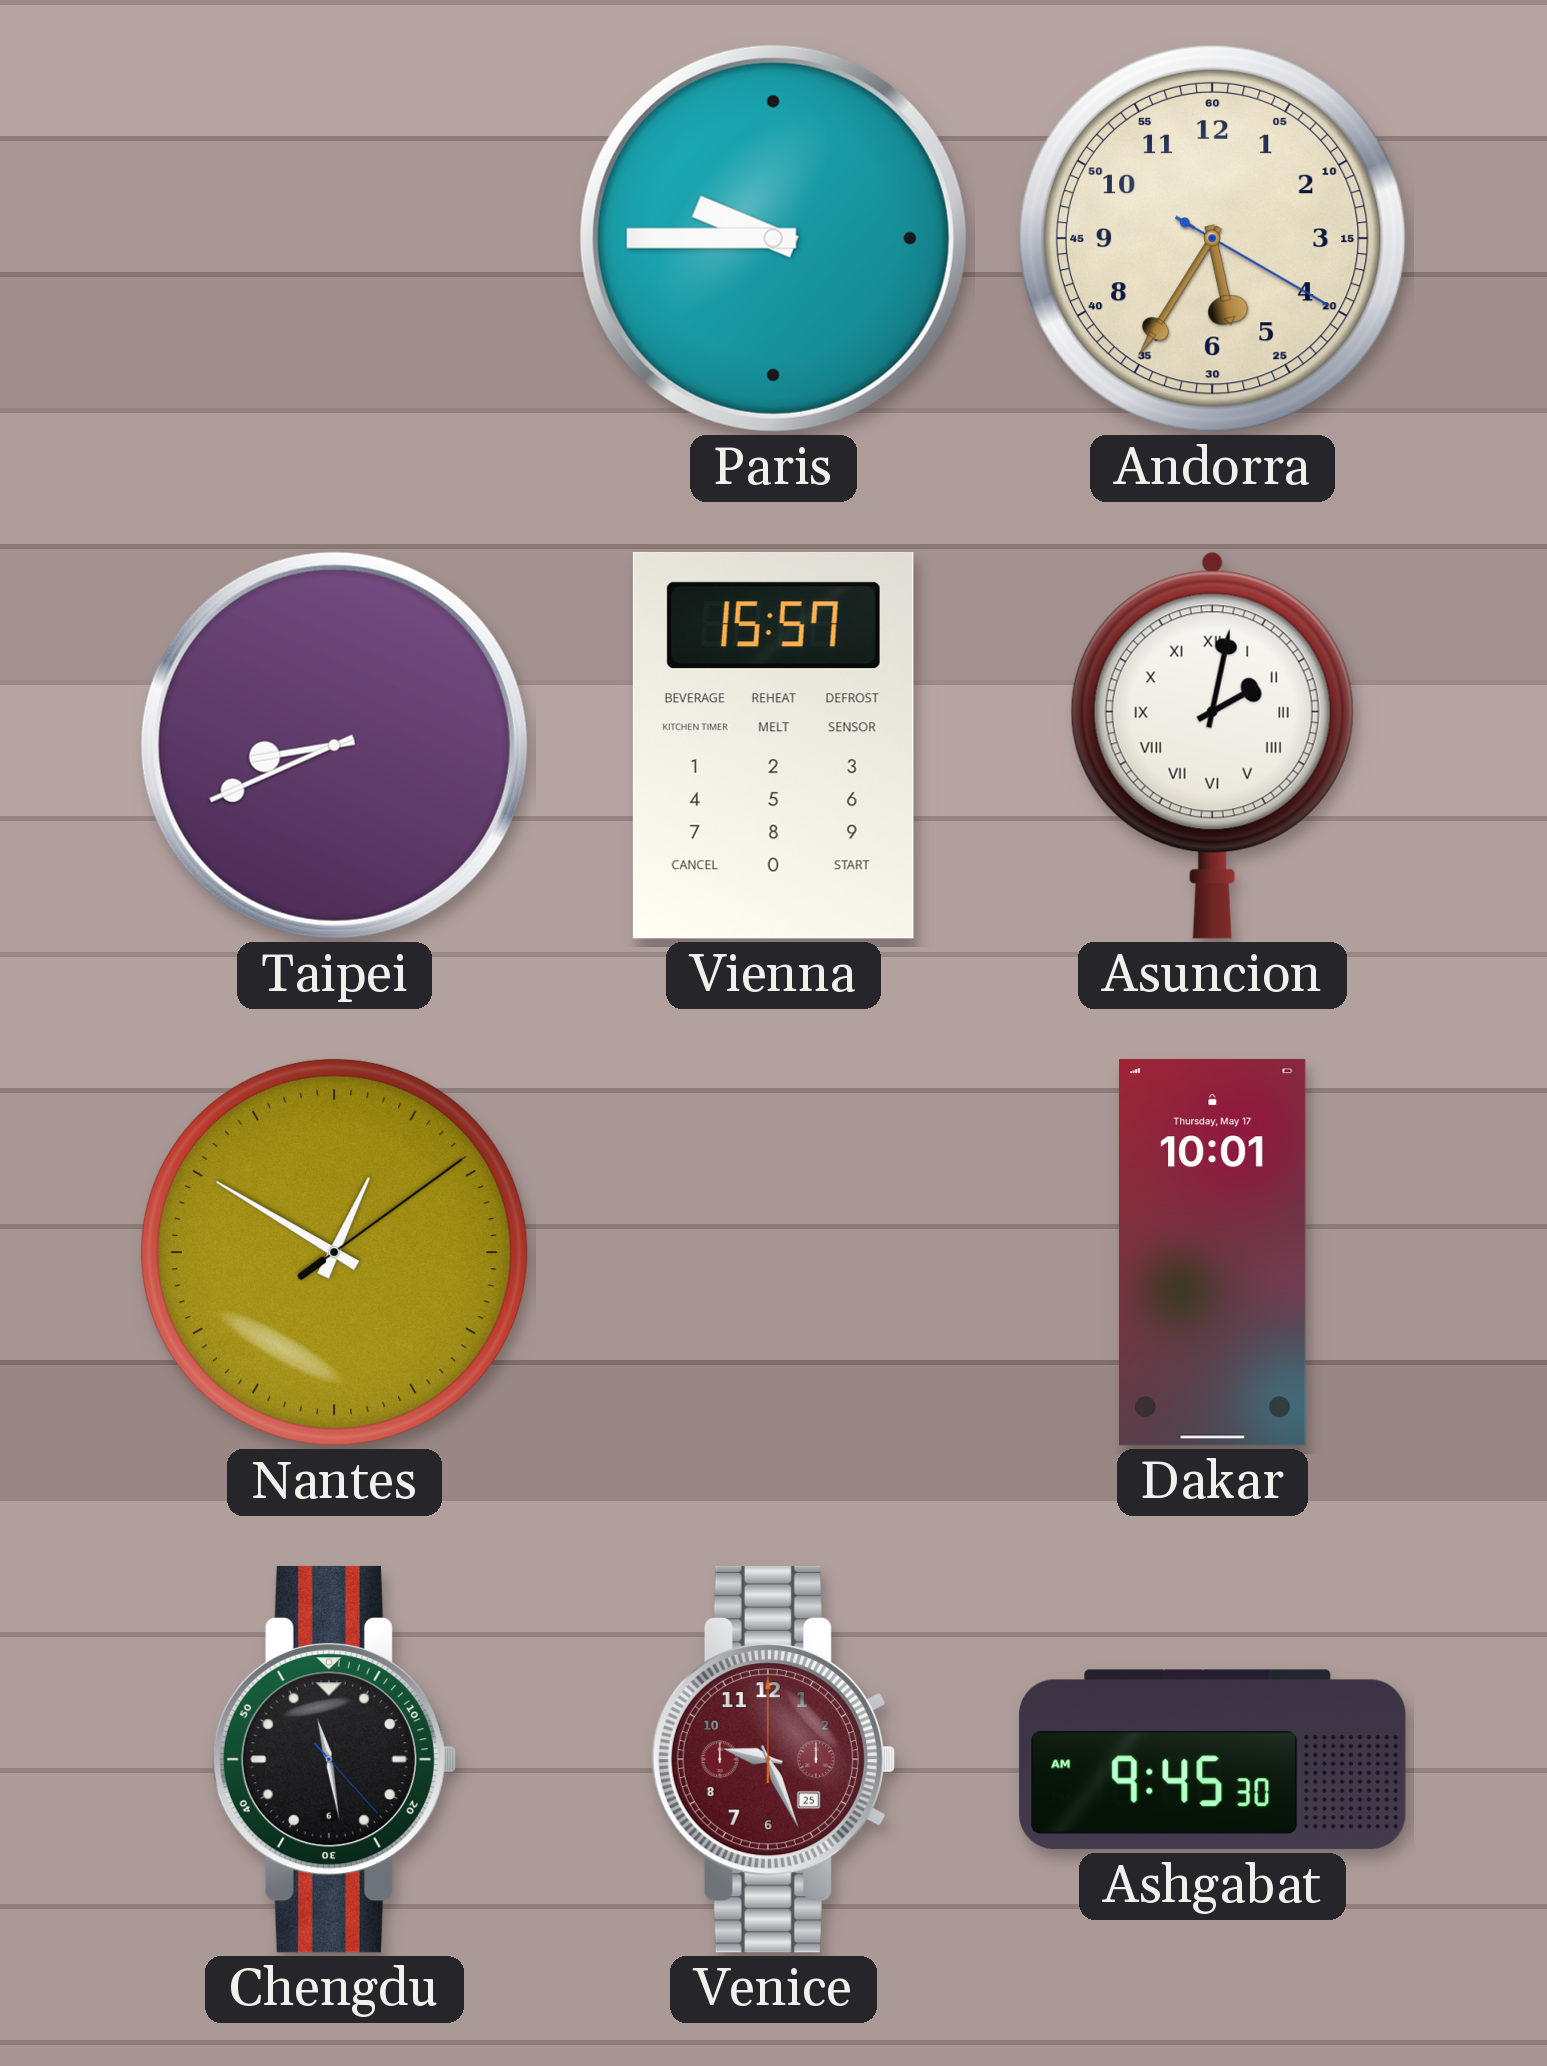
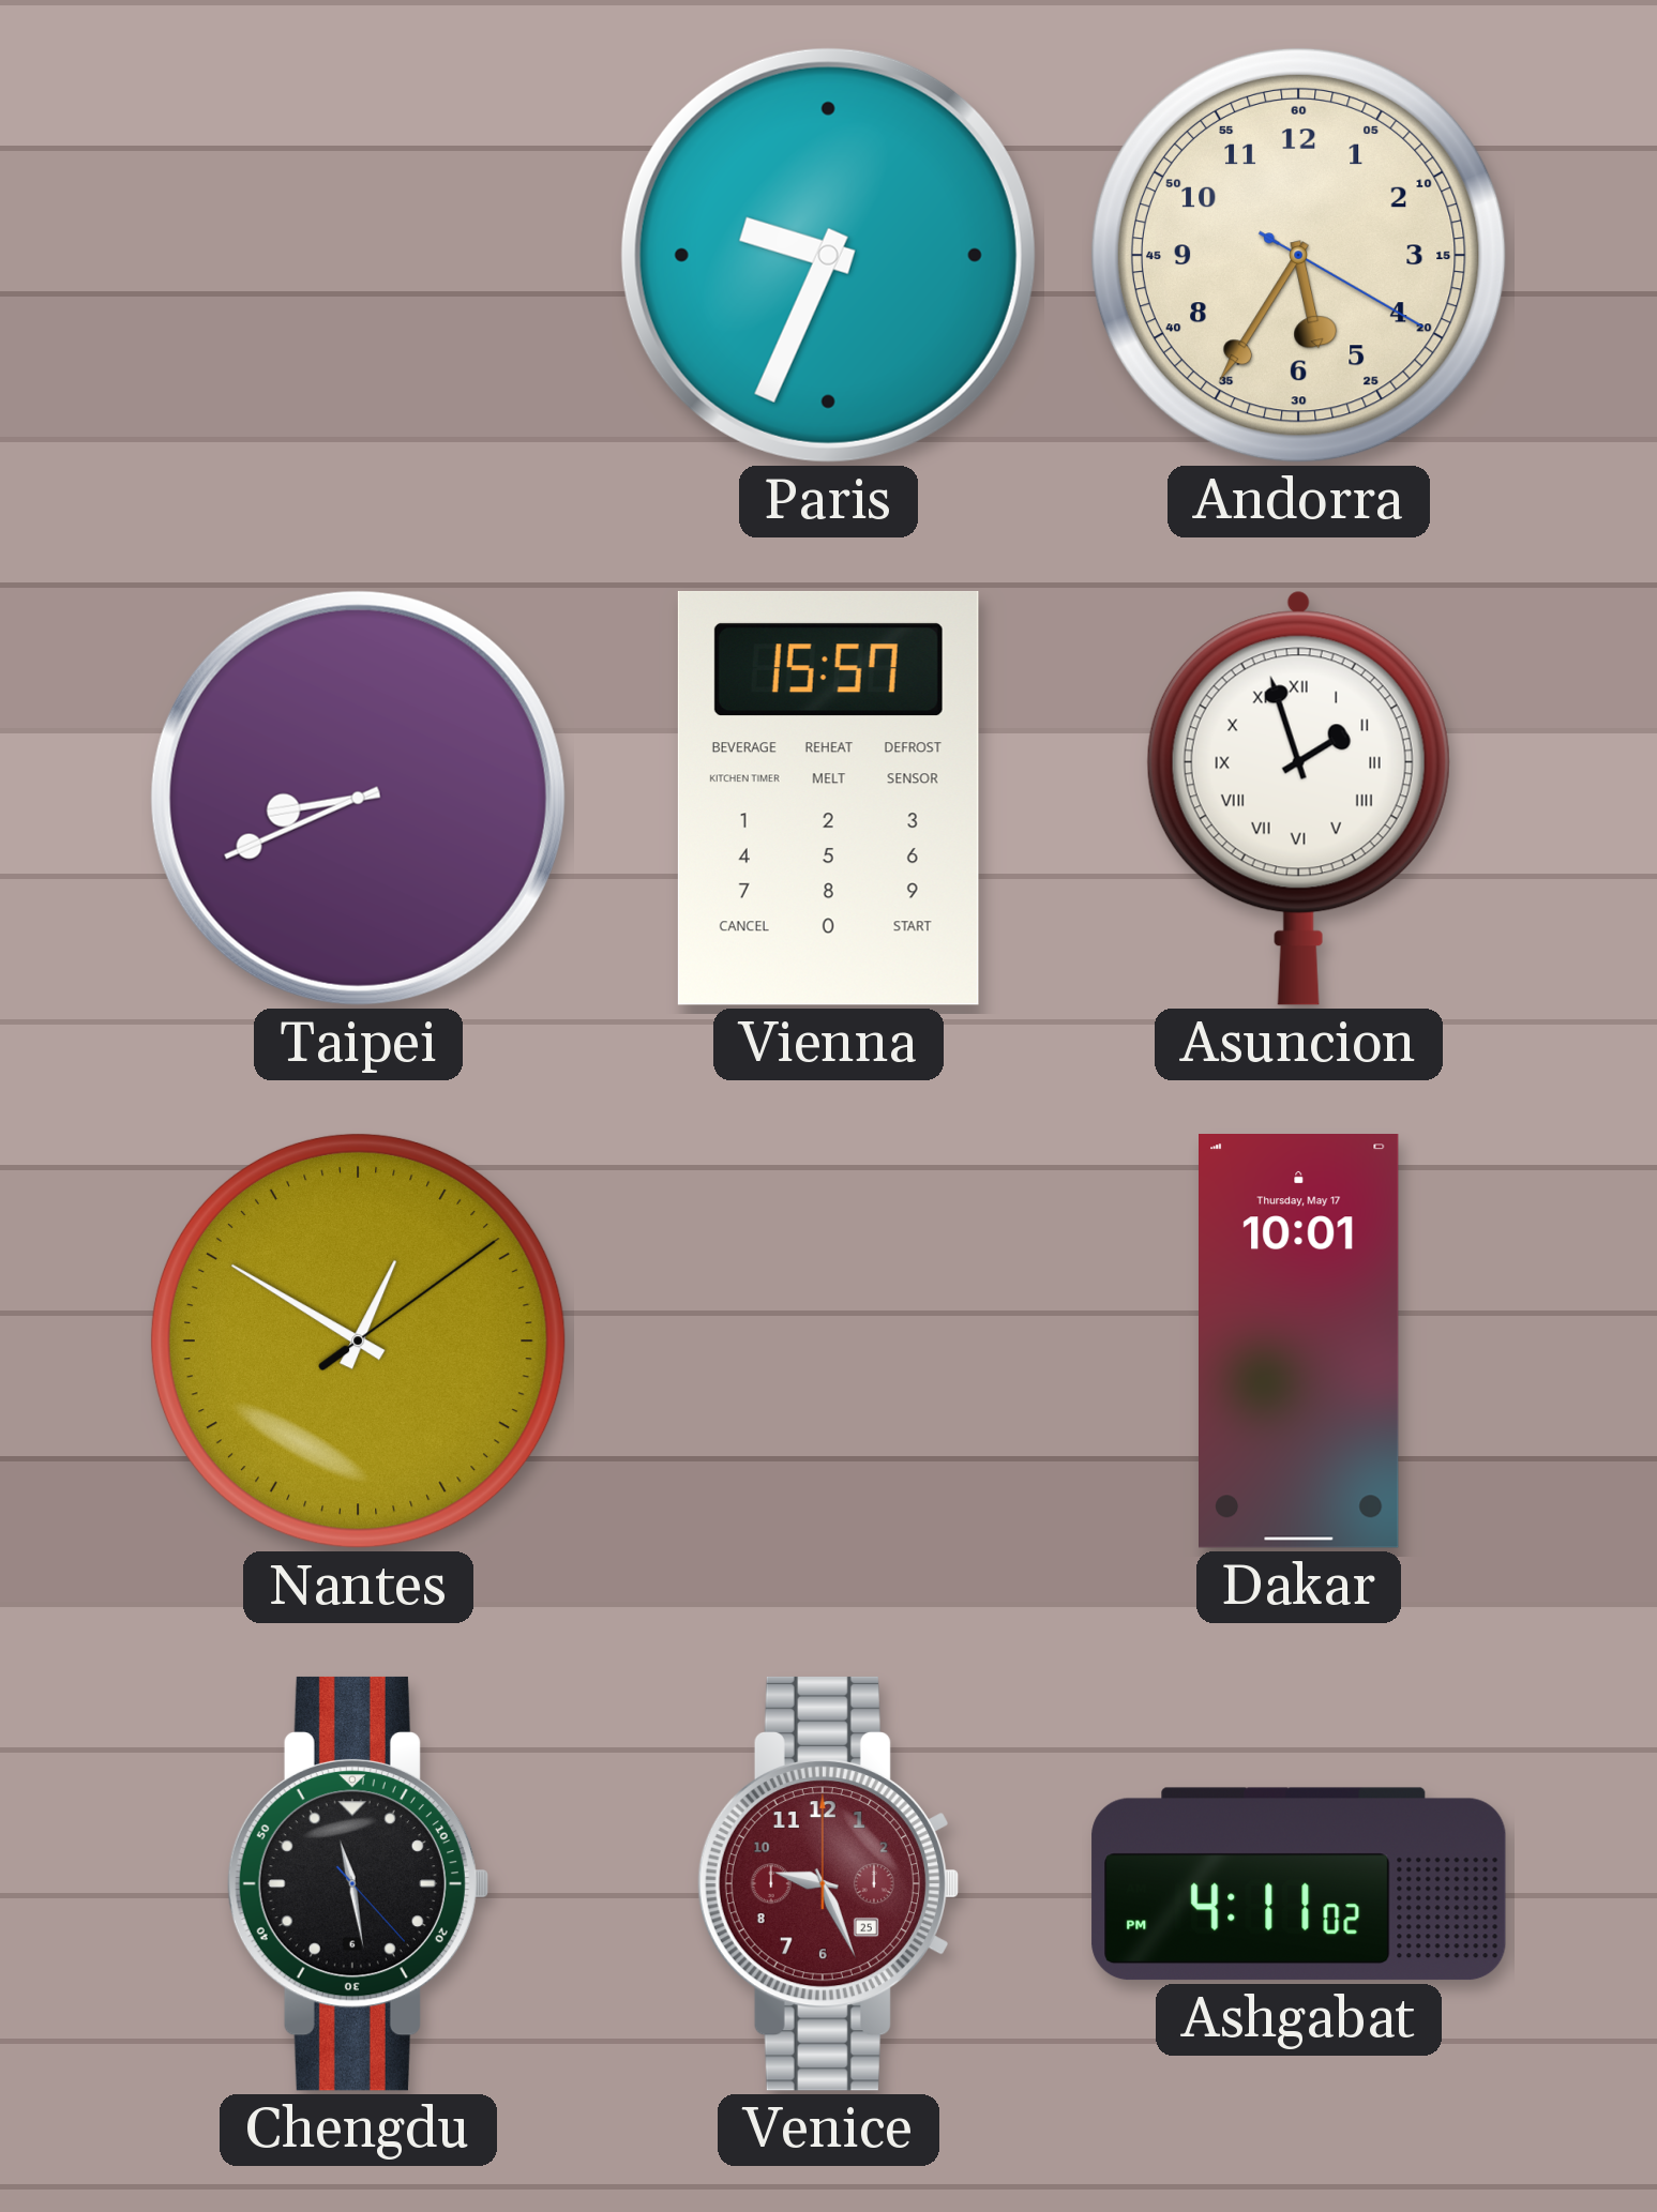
Paris: 9:45 -> 9:34 (828, 255)
Asuncion: 2:02 -> 1:57 (1298, 798)
Ashgabat: 9:45 -> 4:11 (1299, 1884)
